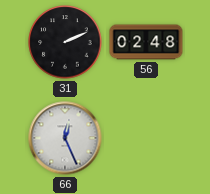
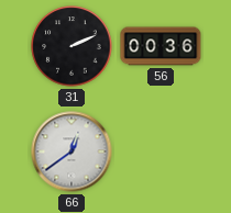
56: 02:48 -> 00:36 (161, 46)
66: 12:26 -> 12:39 (71, 152)
